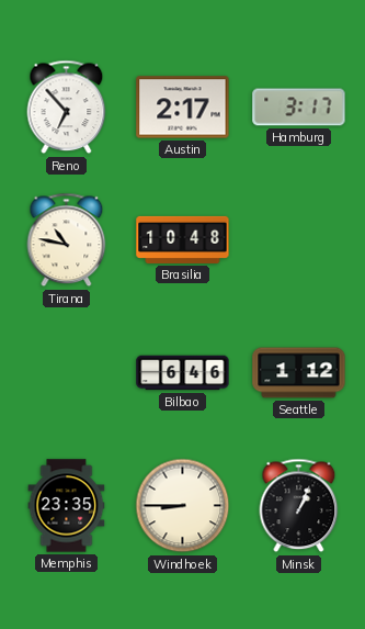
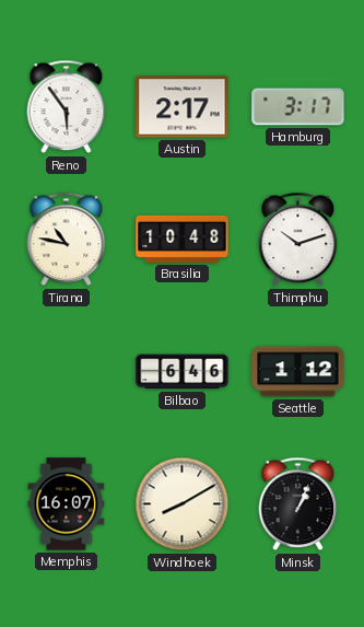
Reno: 6:53 -> 5:54 (67, 107)
Thimphu: none -> 10:12 (298, 240)
Memphis: 23:35 -> 16:07 (67, 504)
Windhoek: 8:45 -> 8:10 (183, 504)
